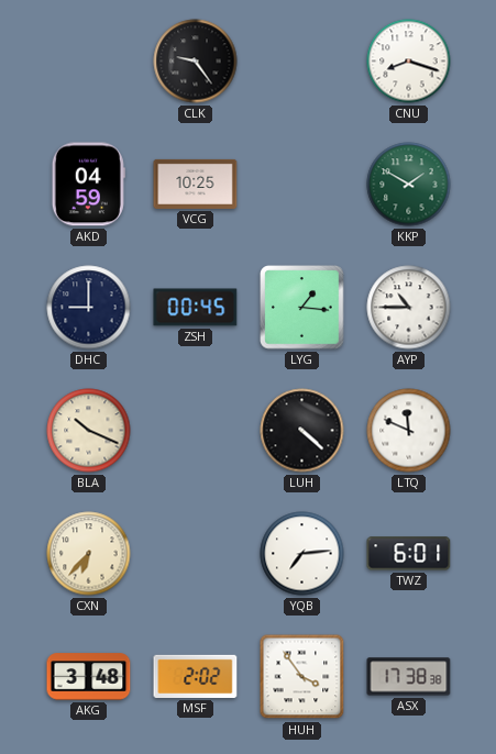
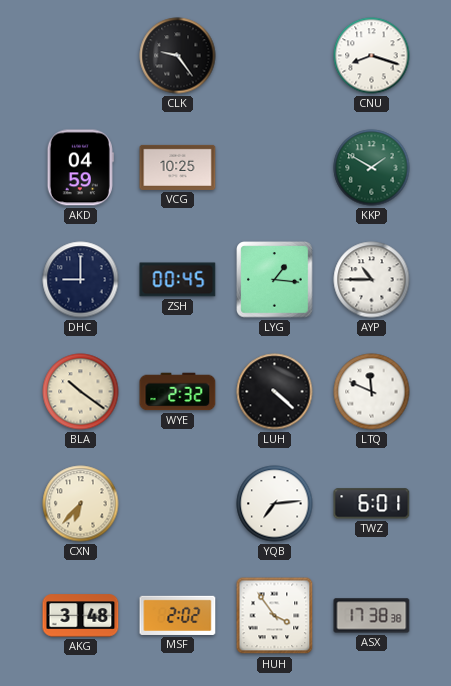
BLA: 10:19 -> 10:21 (81, 392)
WYE: none -> 2:32 (178, 392)
